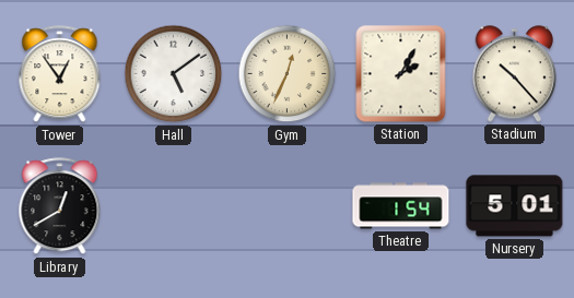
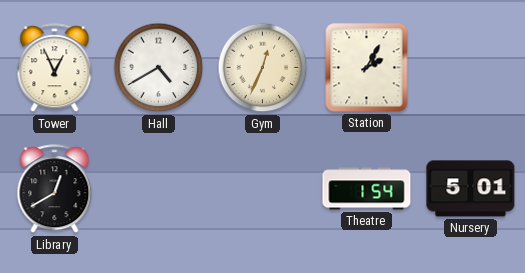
Tower: 12:54 -> 12:56 (55, 68)
Hall: 5:09 -> 4:40 (159, 68)
Stadium: 10:23 -> none (514, 74)
